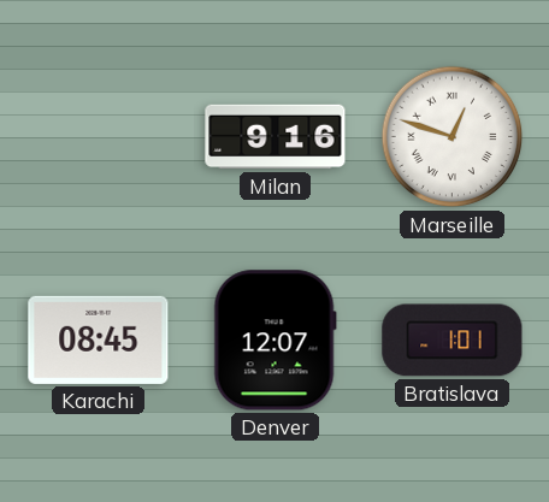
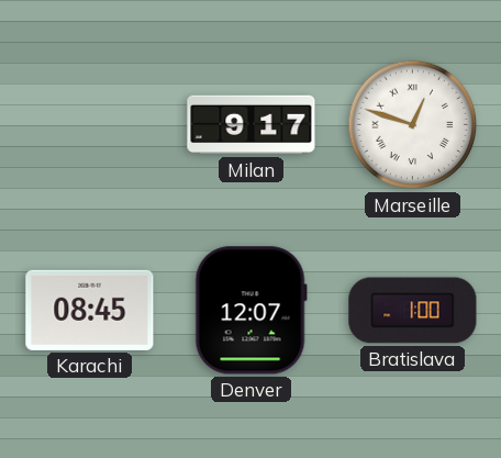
Milan: 9:16 -> 9:17 (252, 125)
Bratislava: 1:01 -> 1:00 (413, 311)
